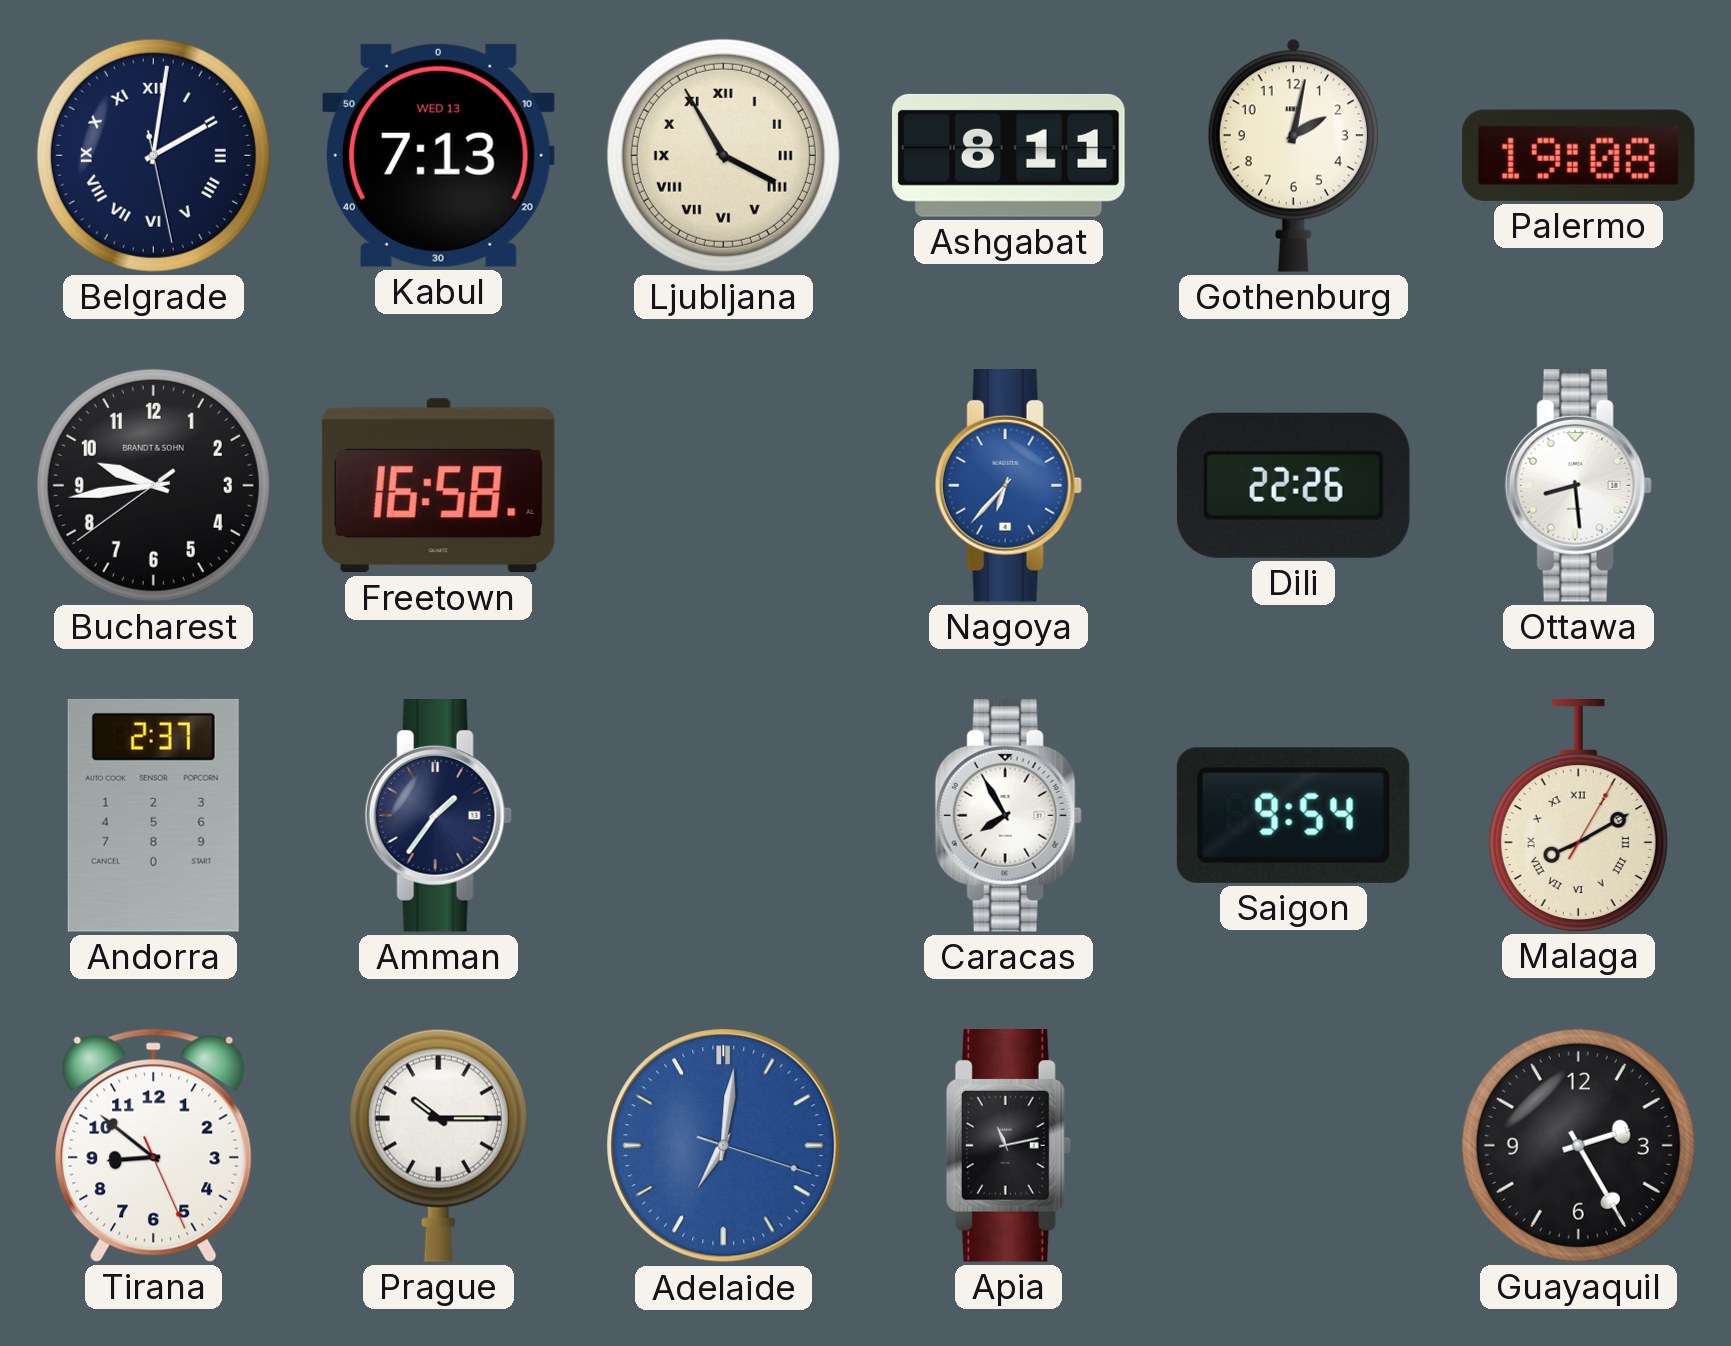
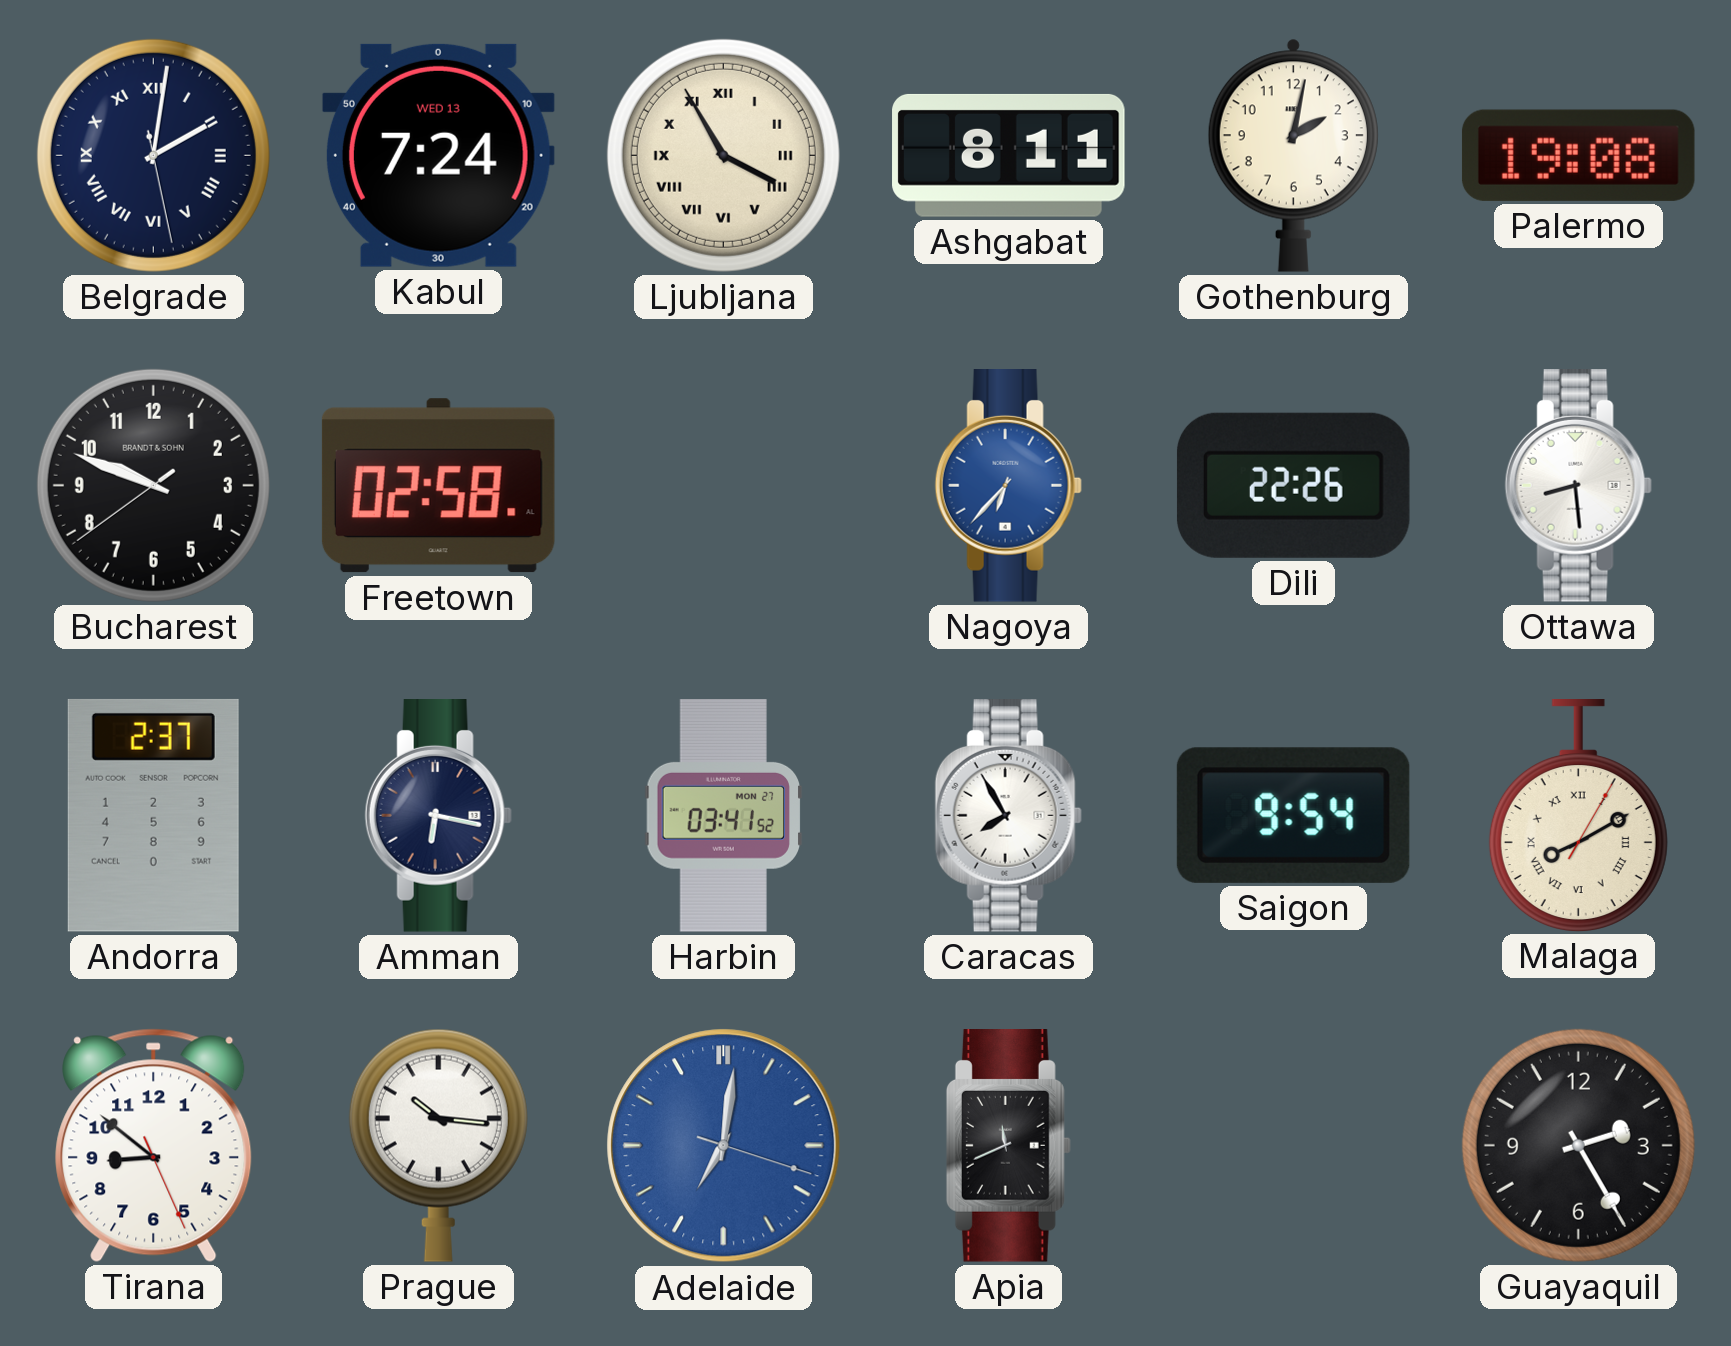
Kabul: 7:13 -> 7:24 (438, 155)
Bucharest: 9:43 -> 9:48 (153, 485)
Freetown: 16:58 -> 02:58 (438, 486)
Amman: 1:36 -> 6:17 (438, 816)
Harbin: none -> 03:41 (724, 816)
Prague: 10:15 -> 10:16 (438, 1145)
Apia: 11:13 -> 11:41 (1008, 1146)
